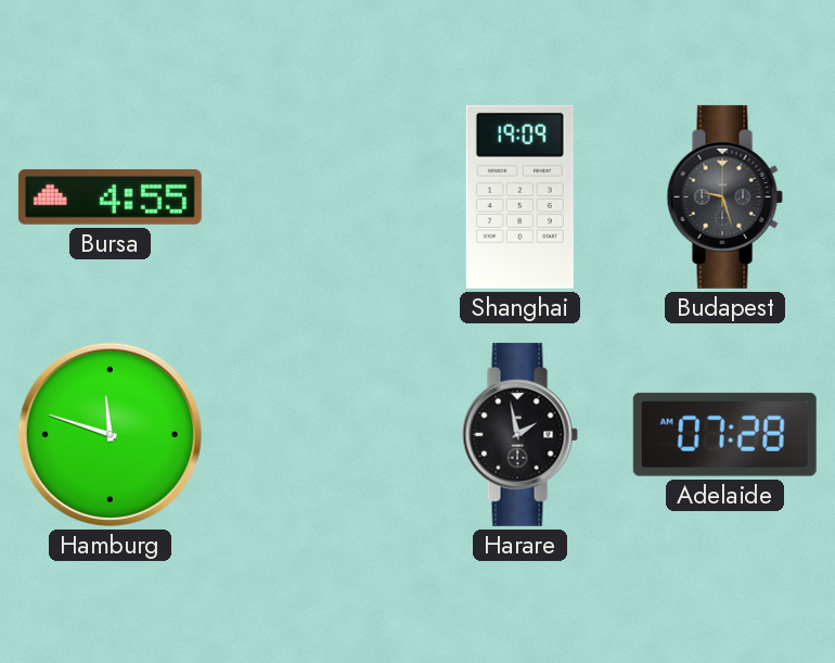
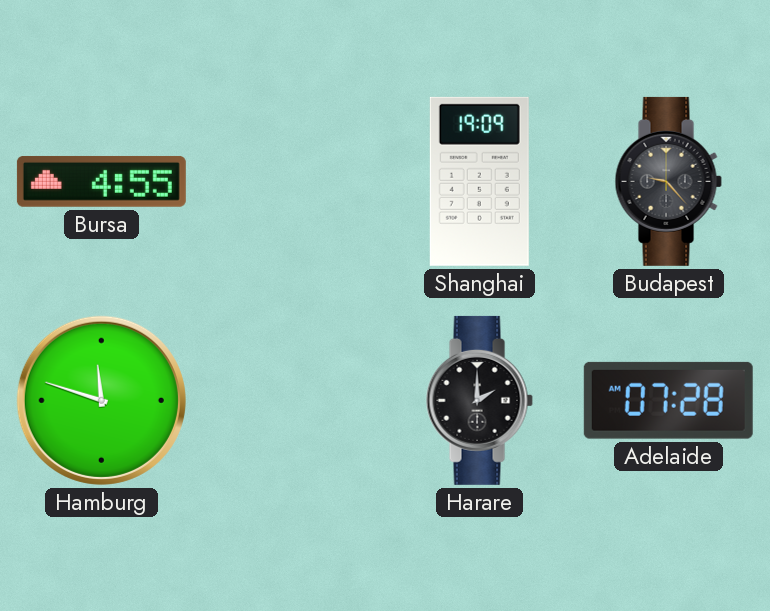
Budapest: 9:27 -> 9:23 (668, 181)
Harare: 1:58 -> 2:00 (479, 400)
